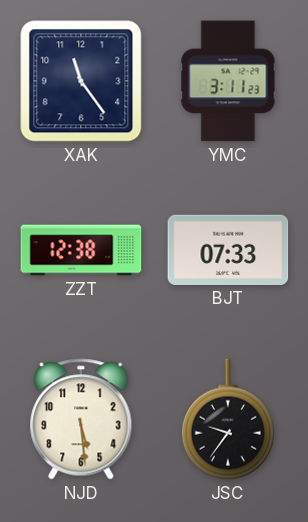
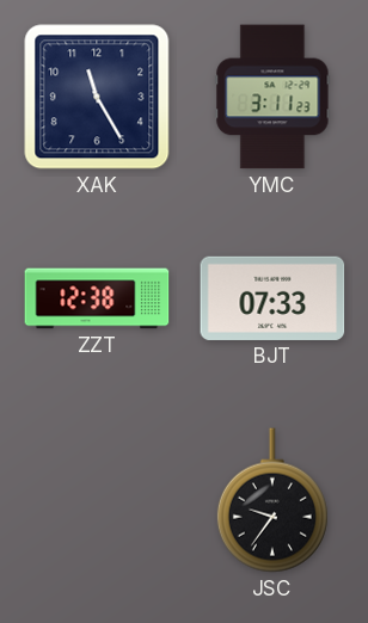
XAK: 11:24 -> 11:25 (97, 97)
NJD: 5:29 -> none (81, 419)
